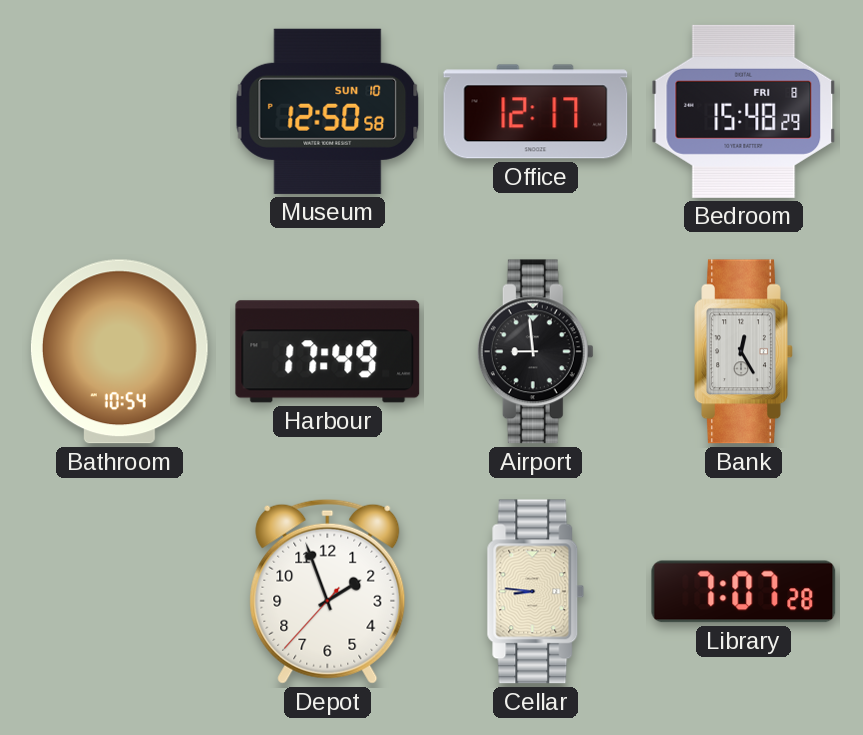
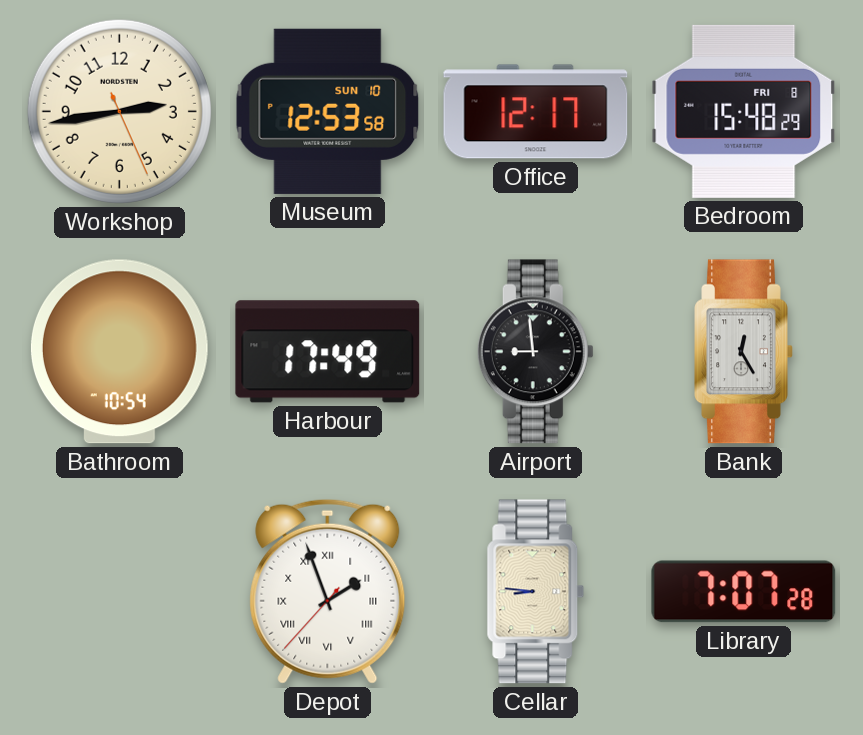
Workshop: none -> 2:43 (119, 111)
Museum: 12:50 -> 12:53 (328, 111)
Depot numerals: Arabic -> Roman (328, 591)
